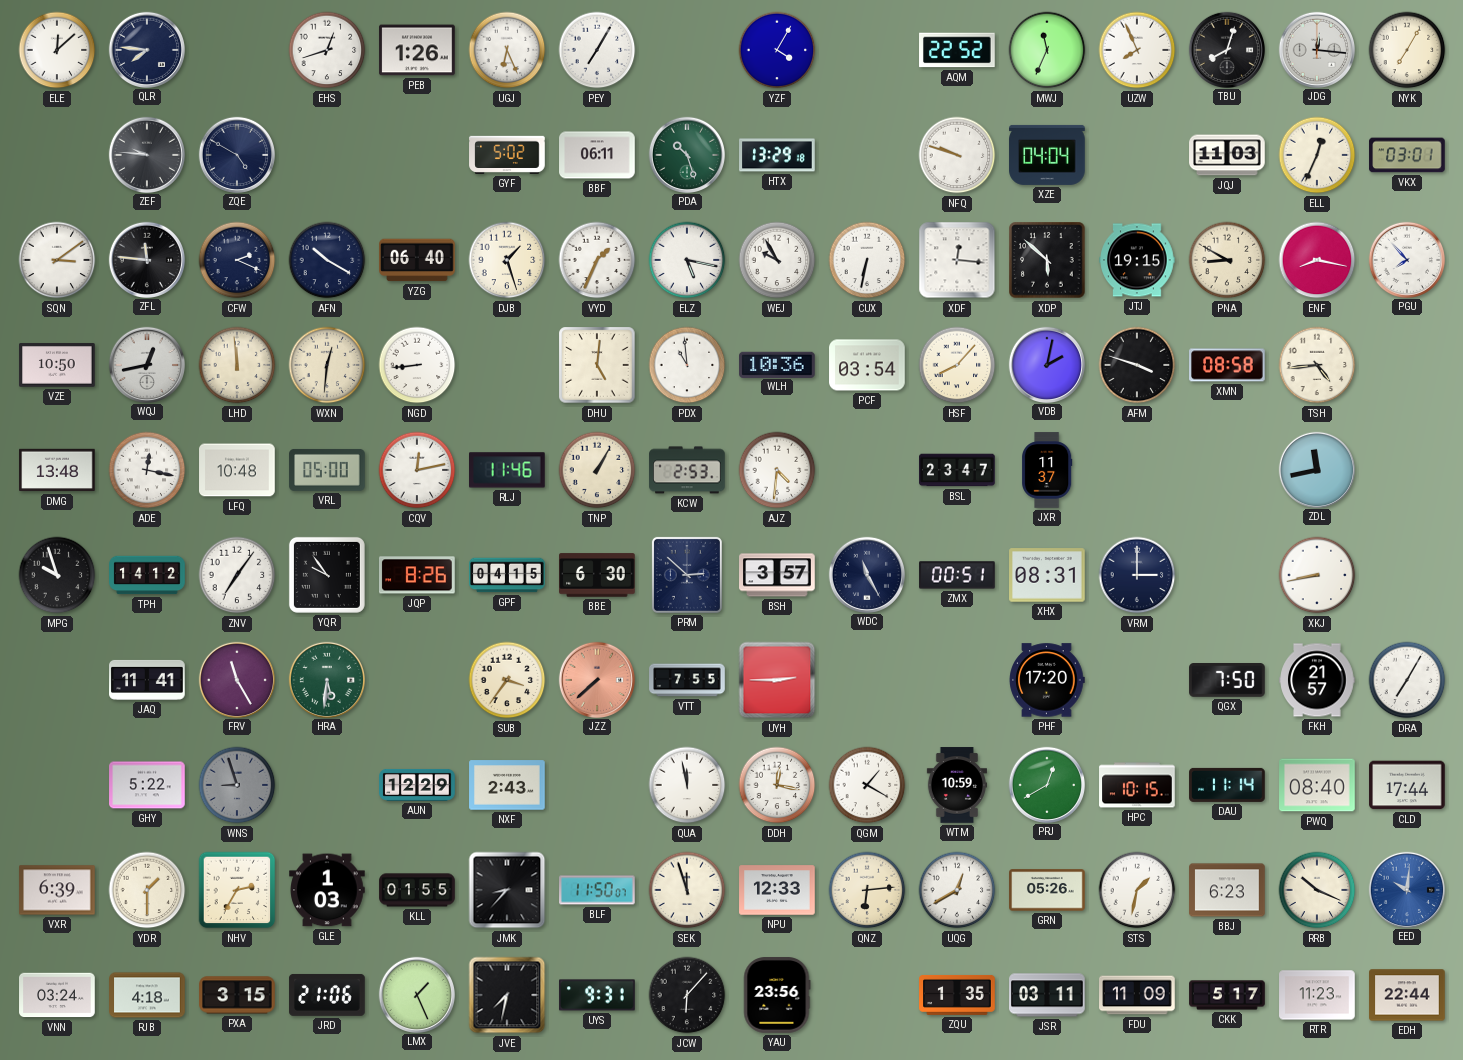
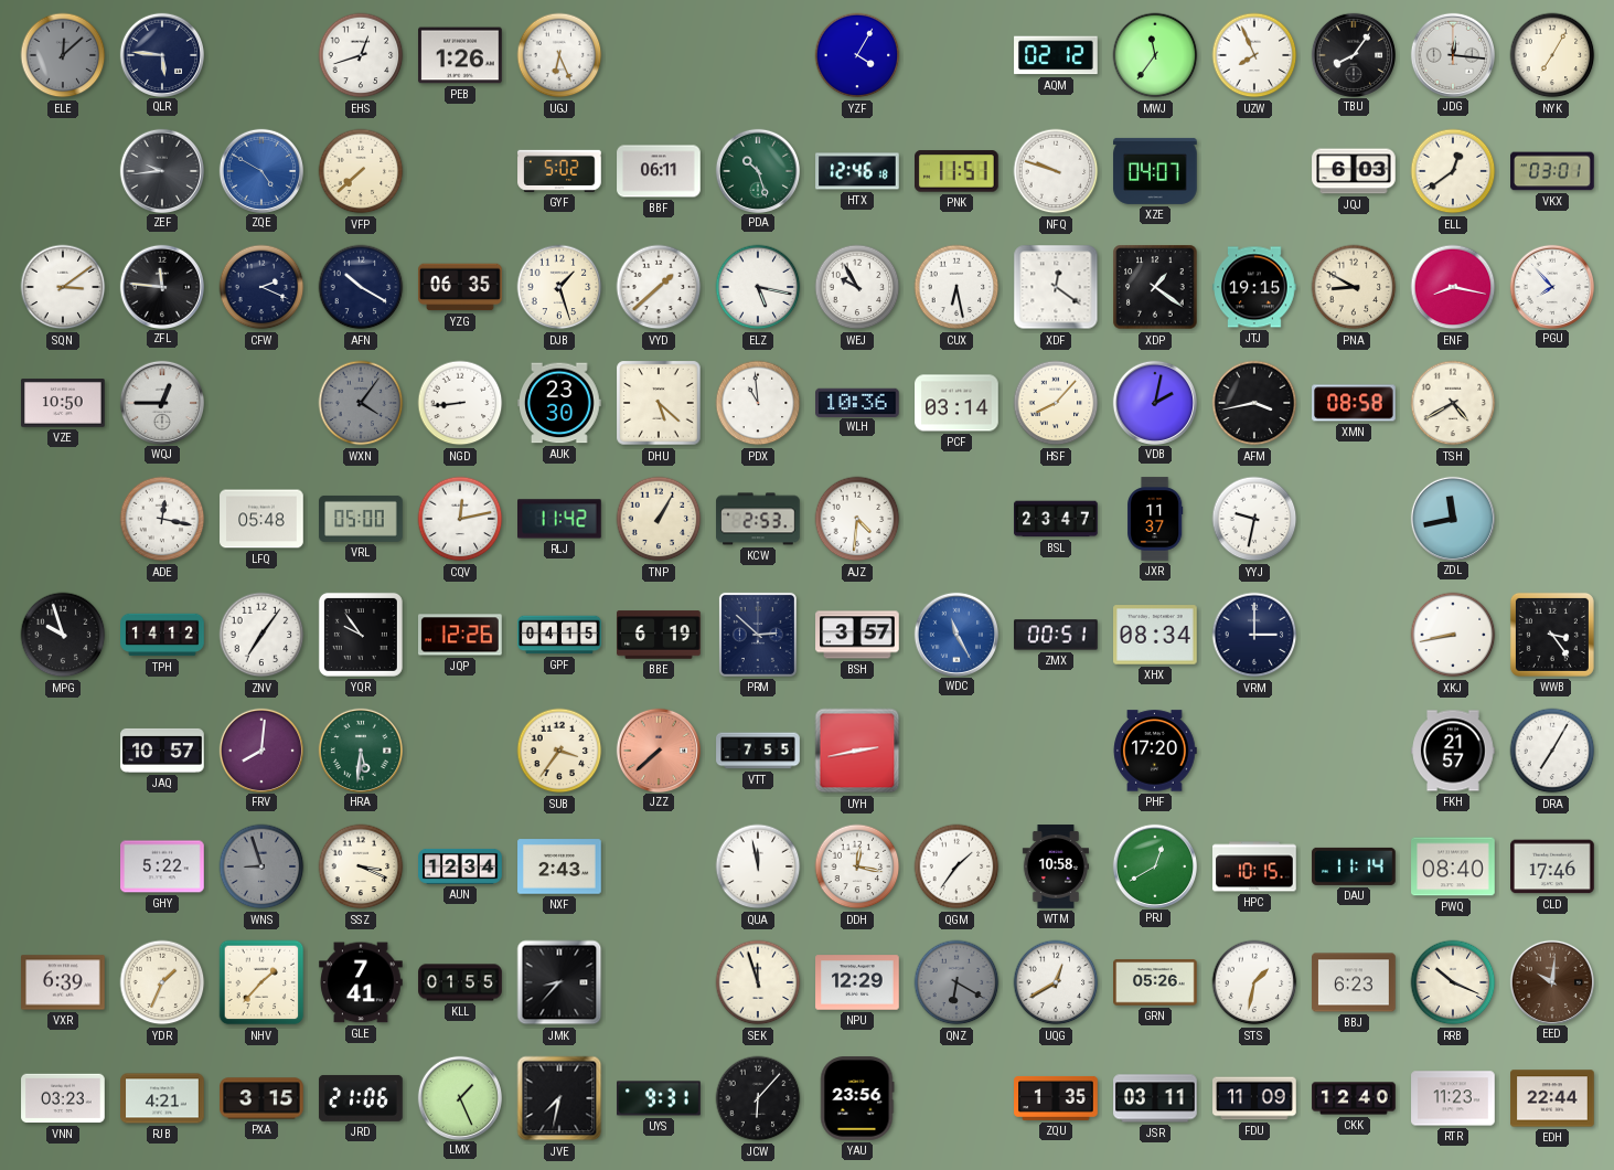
ELE dial: white -> grey (63, 55)
QLR: 7:46 -> 5:46 (161, 54)
PEY: 7:05 -> none (597, 50)
AQM: 22:52 -> 02:12 (1056, 55)
MWJ: 11:34 -> 11:36 (1155, 55)
TBU: 8:03 -> 8:06 (1353, 54)
ZEF: 9:46 -> 9:44 (161, 170)
ZQE dial: navy -> blue (260, 170)
VFP: none -> 7:38 (361, 171)
HTX: 13:29 -> 12:46 (857, 171)
PNK: none -> 11:51 (958, 171)
XZE: 04:04 -> 04:07 (1155, 171)
JQJ: 11:03 -> 6:03 (1354, 171)
ELL: 12:34 -> 12:39 (1453, 171)
YZG: 06:40 -> 06:35 (460, 287)
VYD: 1:34 -> 1:38 (659, 287)
CUX: 6:32 -> 6:28 (956, 287)
XDF: 12:16 -> 12:21 (1056, 287)
XDP: 5:52 -> 1:21 (1155, 287)
WQJ: 12:43 -> 12:45 (161, 402)
LHD: 11:59 -> none (237, 365)
WXN: 12:31 -> 4:06 (361, 403)
WXN dial: cream -> grey (361, 403)
AUK: none -> 23:30 (559, 403)
DHU: 5:01 -> 5:22 (659, 403)
PCF: 03:54 -> 03:14 (956, 403)
AFM: 3:48 -> 3:43 (1254, 403)
TSH: 4:44 -> 4:40 (1453, 403)
DMG: 13:48 -> none (57, 470)
LFQ: 10:48 -> 05:48 (261, 519)
RLJ: 11:46 -> 11:42 (560, 519)
YYJ: none -> 9:32 (1254, 519)
JQP: 8:26 -> 12:26 (461, 635)
BBE: 6:30 -> 6:19 (659, 635)
WDC dial: navy -> blue (955, 634)
XHX: 08:31 -> 08:34 (1155, 635)
WWB: none -> 3:24 (1552, 635)
JAQ: 11:41 -> 10:57 (162, 751)
FRV: 11:25 -> 8:01 (260, 749)
UYH: 2:45 -> 2:43 (857, 751)
QGX: 7:50 -> none (1227, 681)
SSZ: none -> 3:19 (361, 866)
AUN: 12:29 -> 12:34 (460, 866)
QGM: 1:20 -> 1:36 (956, 866)
WTM: 10:59 -> 10:58 (1055, 866)
CLD: 17:44 -> 17:46 (1552, 866)
YDR: 1:30 -> 1:34 (162, 982)
NHV: 2:35 -> 1:37 (261, 982)
GLE: 1:03 -> 7:41 (361, 982)
BLF: 11:50 -> none (597, 890)
NPU: 12:33 -> 12:29 (857, 982)
QNZ: 6:14 -> 6:20 (956, 982)
QNZ dial: cream -> grey (956, 982)
EED dial: blue -> brown (1551, 981)
VNN: 03:24 -> 03:23 (63, 1098)
RJB: 4:18 -> 4:21 (162, 1098)
CKK: 5:17 -> 12:40 (1354, 1098)
